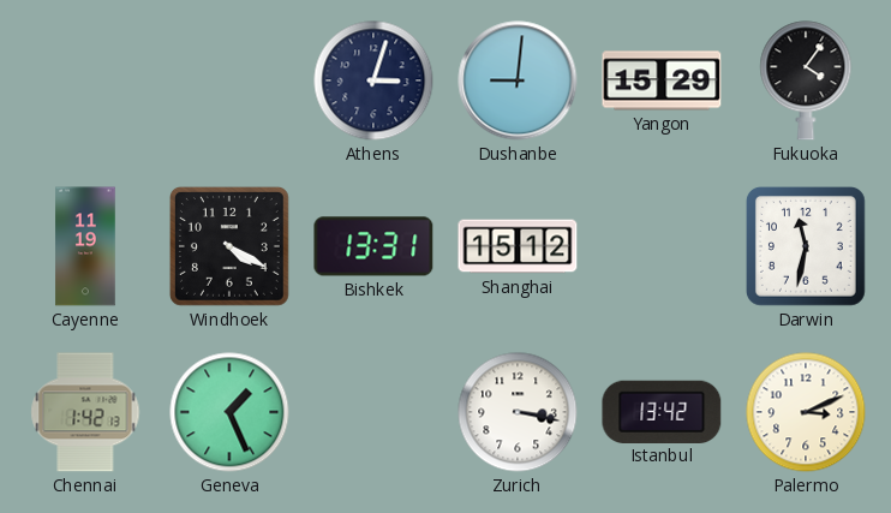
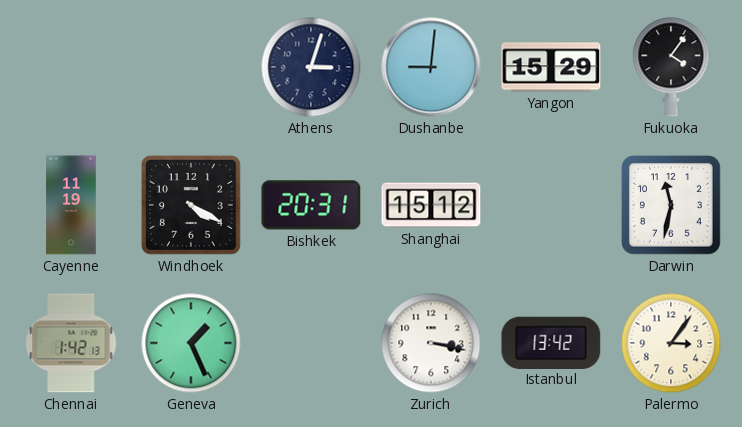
Bishkek: 13:31 -> 20:31 (311, 205)
Palermo: 3:11 -> 3:06 (671, 343)
